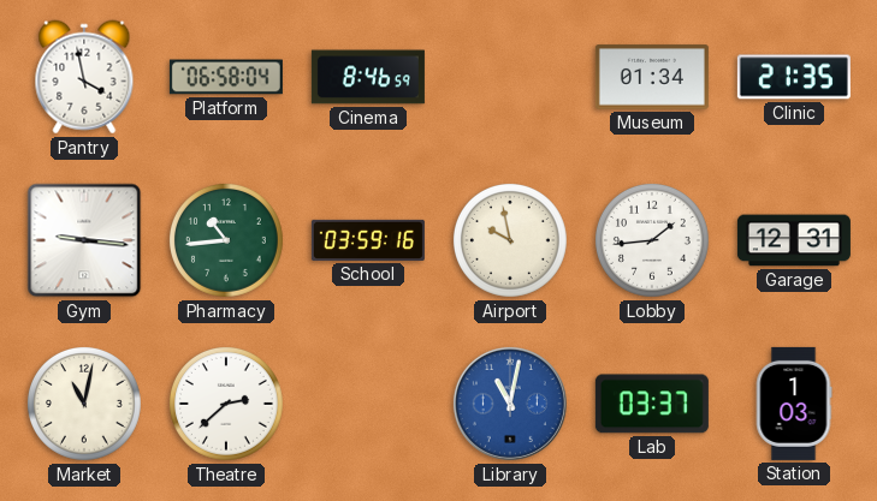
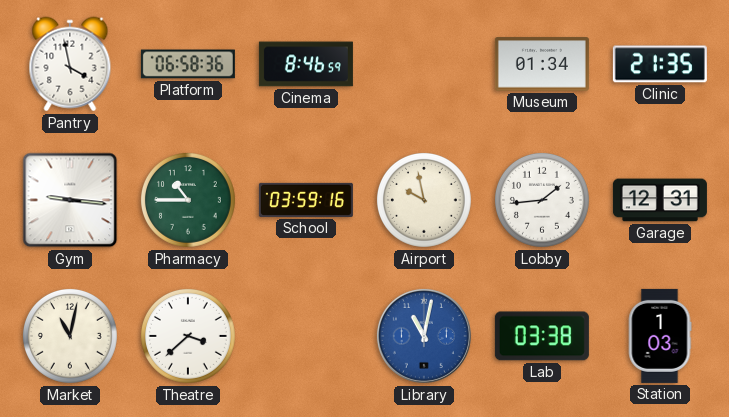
Platform: 06:58:04 -> 06:58:36 (188, 64)
Pharmacy: 10:44 -> 10:45 (188, 200)
Theatre: 2:38 -> 3:38 (188, 336)
Lab: 03:37 -> 03:38 (542, 336)
